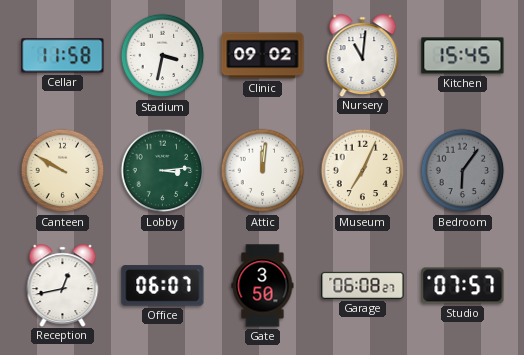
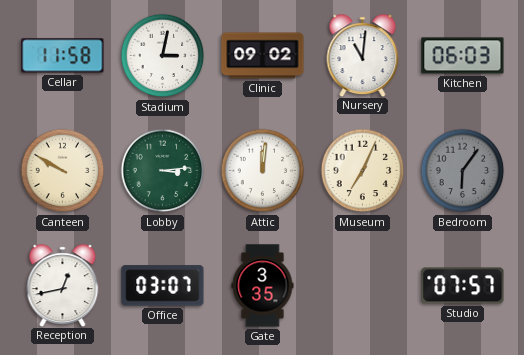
Stadium: 3:32 -> 3:02 (163, 56)
Kitchen: 15:45 -> 06:03 (463, 56)
Office: 06:07 -> 03:07 (163, 286)
Gate: 3:50 -> 3:35 (263, 286)
Garage: 06:08 -> none (363, 285)
